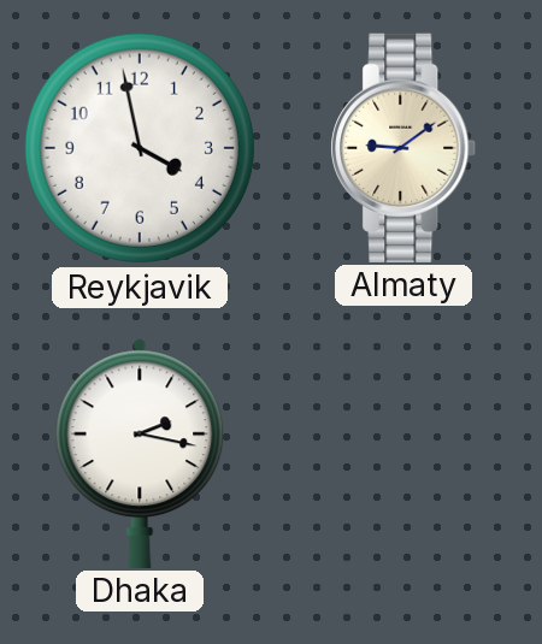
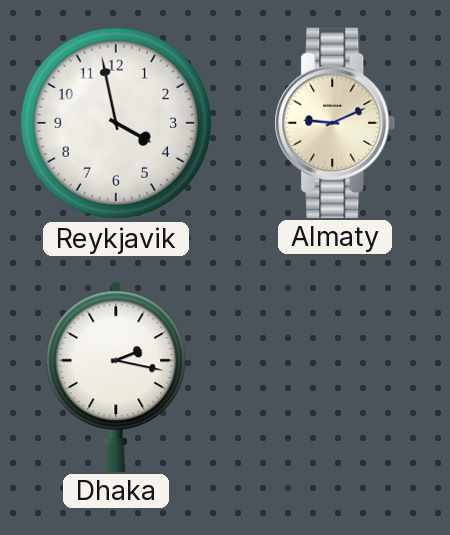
Almaty: 9:09 -> 9:11 (335, 122)
